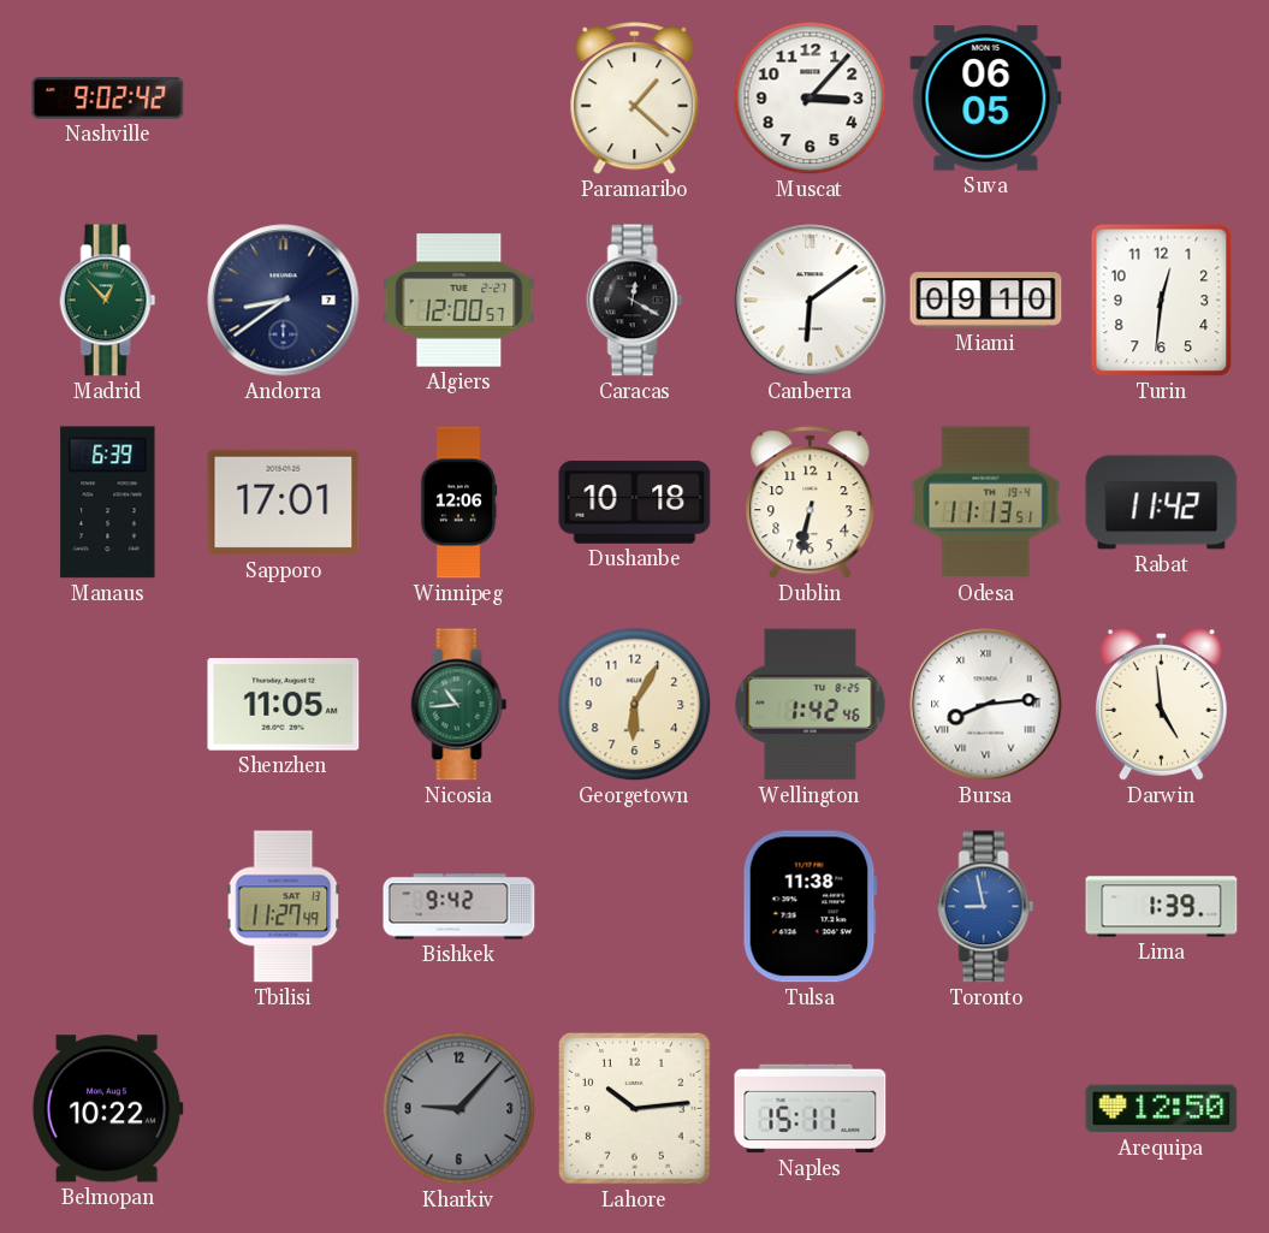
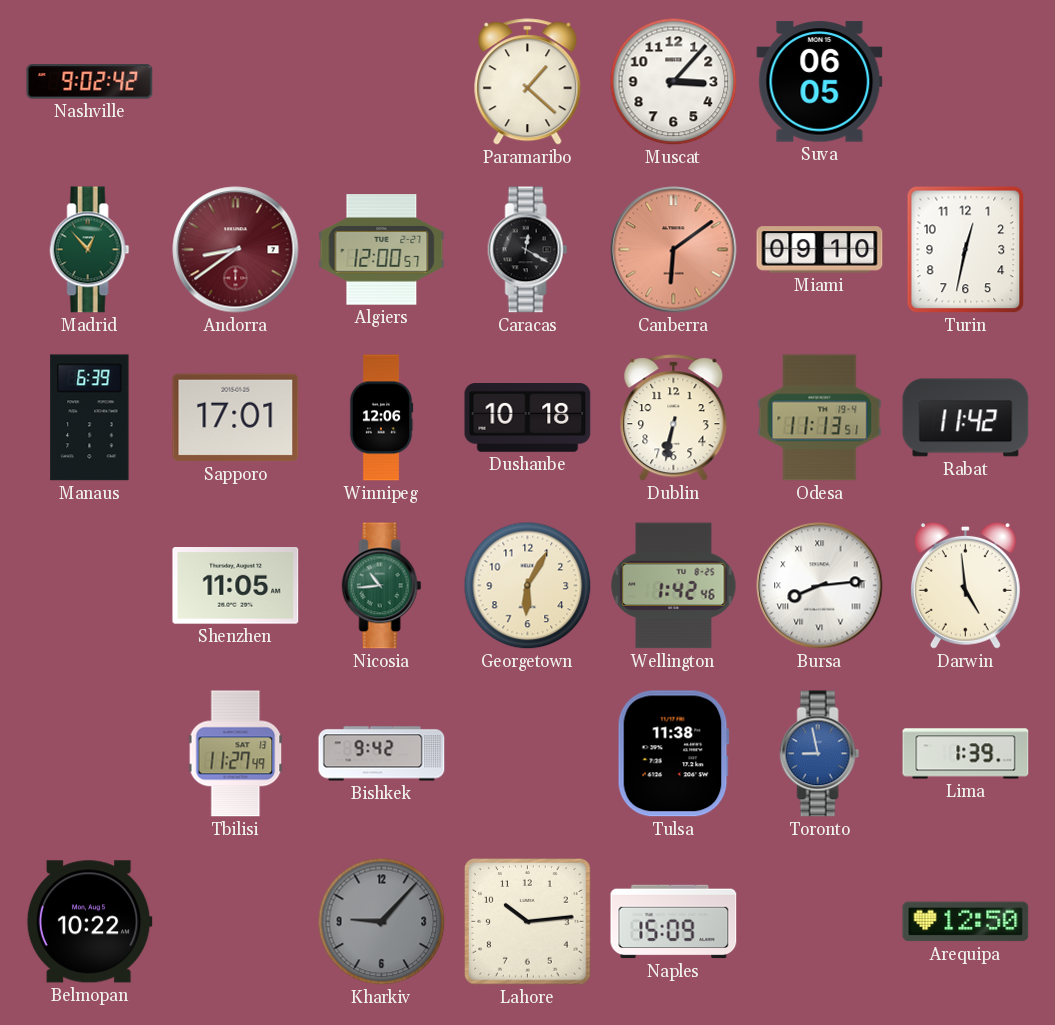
Andorra dial: navy -> burgundy (236, 250)
Canberra dial: white -> salmon (674, 250)
Turin: 12:31 -> 12:32 (966, 250)
Naples: 15:11 -> 15:09 (674, 922)
